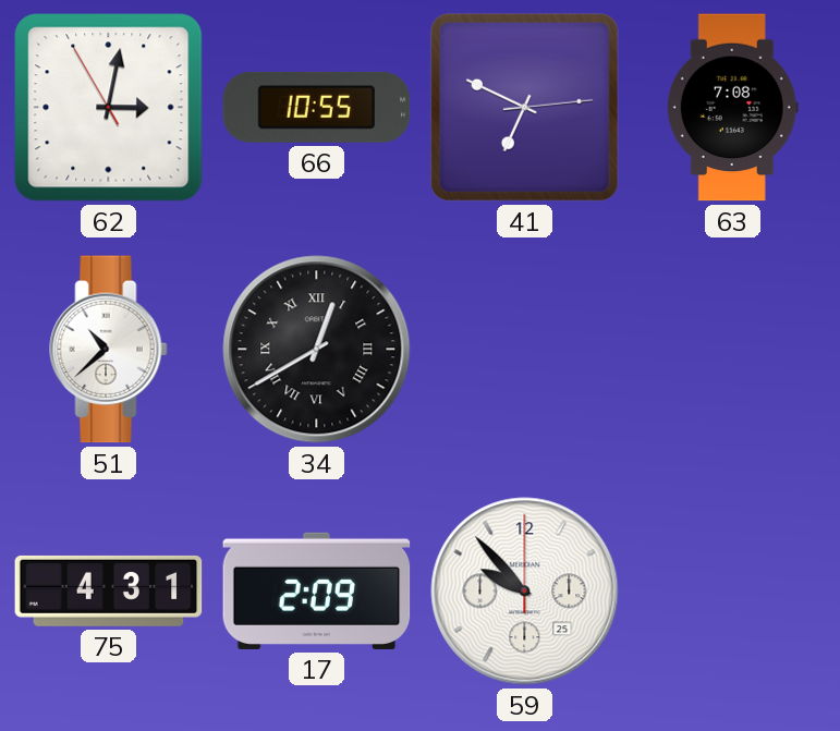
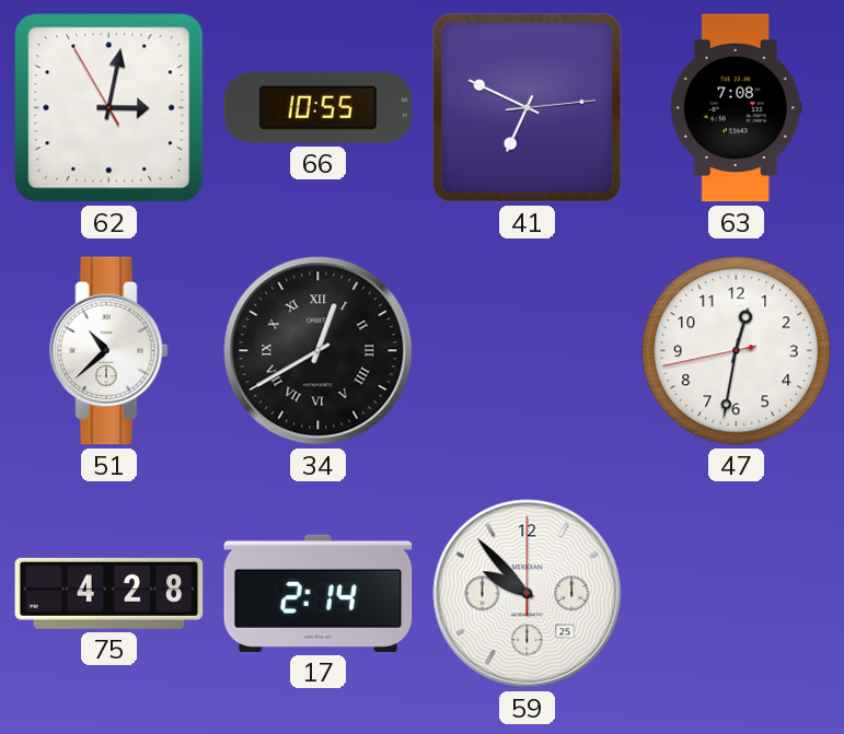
47: none -> 12:31 (737, 351)
75: 4:31 -> 4:28 (109, 593)
17: 2:09 -> 2:14 (319, 593)
